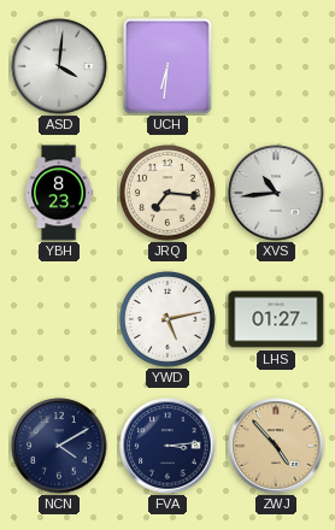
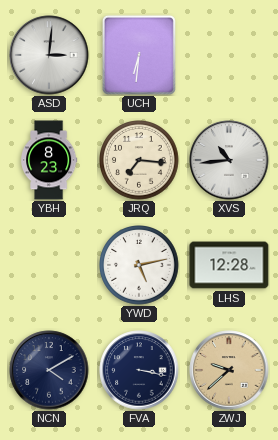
ASD: 4:01 -> 3:01 (49, 55)
LHS: 01:27 -> 12:28 (229, 265)
FVA: 3:14 -> 3:17 (139, 370)
ZWJ: 4:53 -> 9:38 (229, 370)
